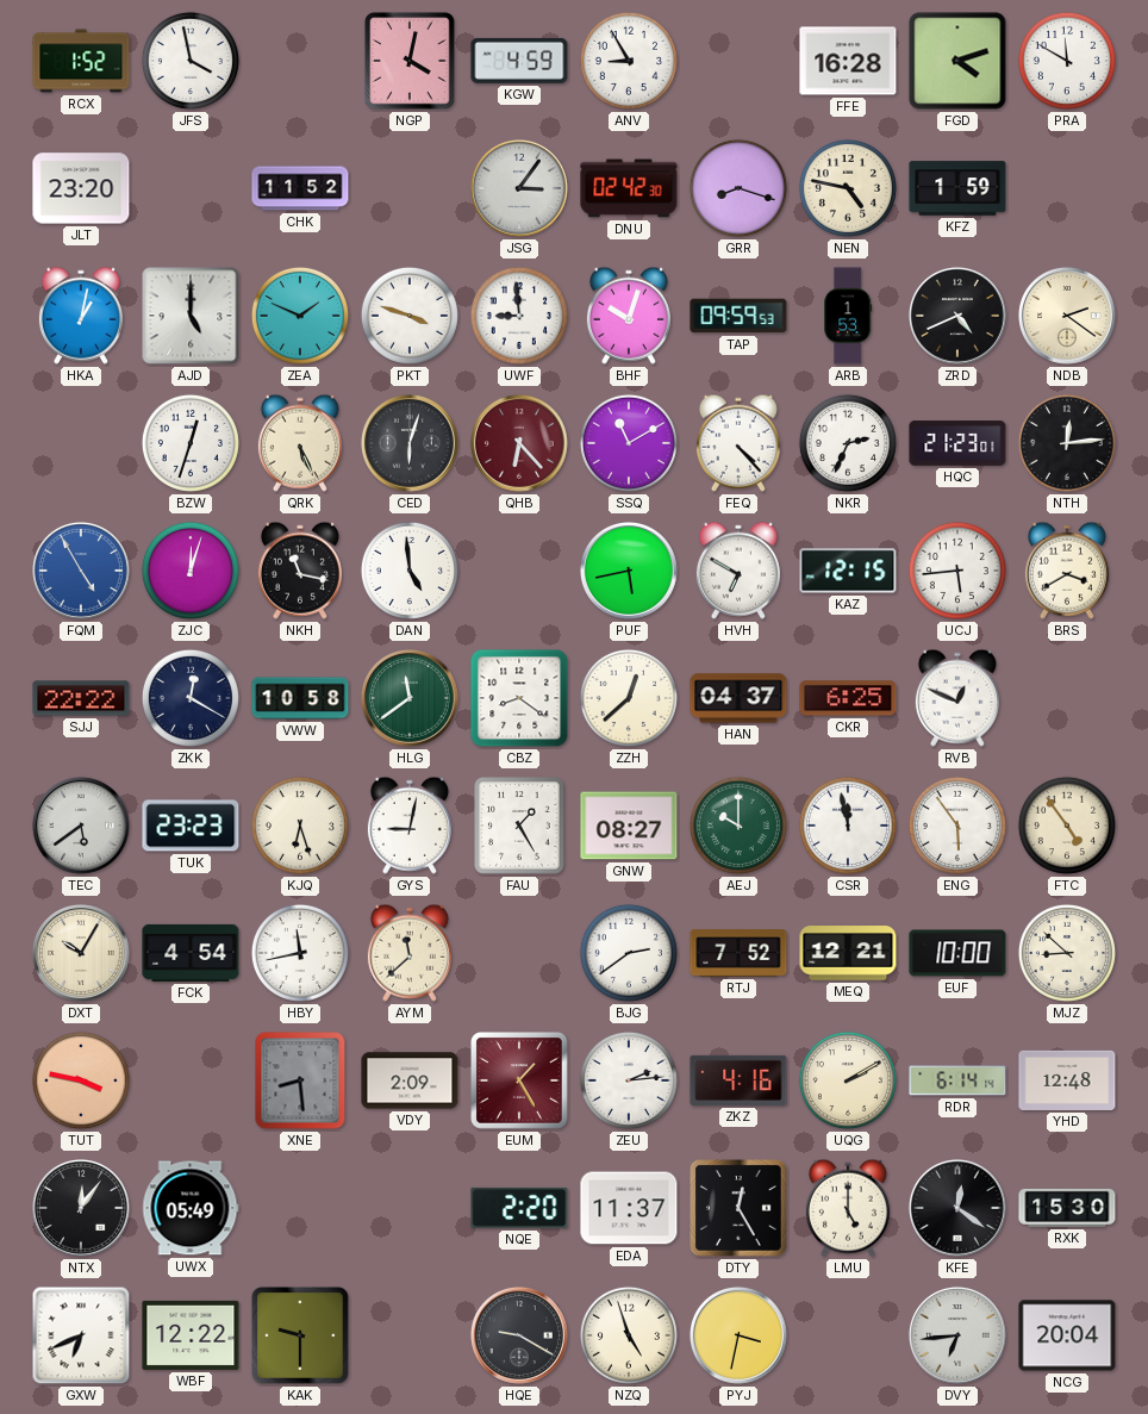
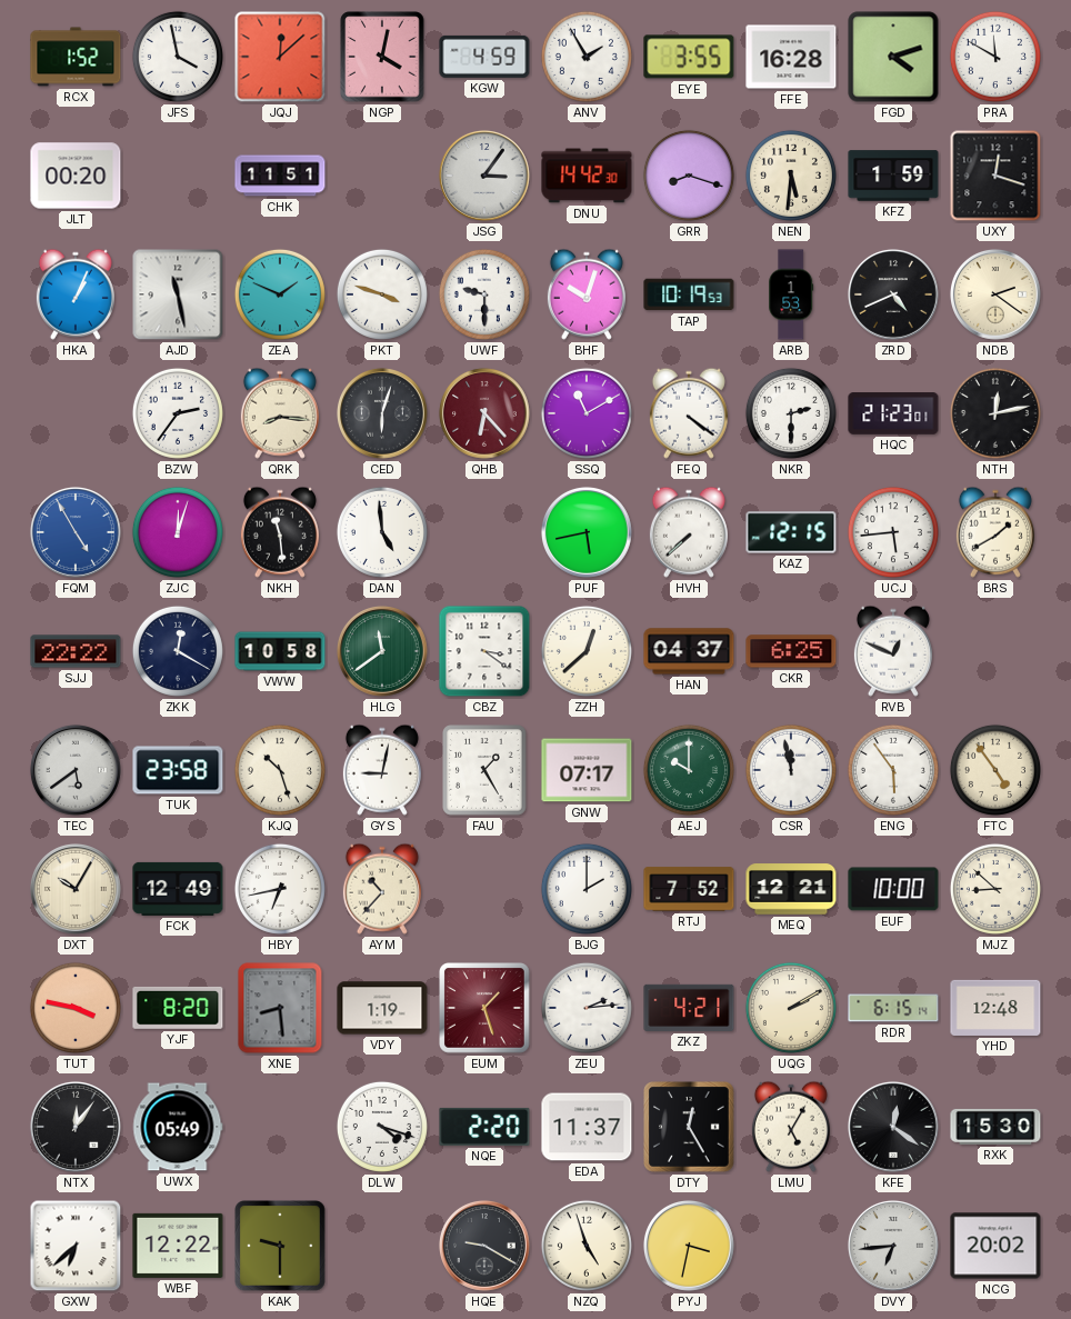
JQJ: none -> 12:08 (280, 57)
ANV: 8:55 -> 1:55 (587, 57)
EYE: none -> 3:55 (689, 57)
JLT: 23:20 -> 00:20 (76, 176)
CHK: 11:52 -> 11:51 (280, 176)
DNU: 02:42 -> 14:42 (587, 176)
NEN: 4:47 -> 5:31 (791, 176)
UXY: none -> 12:18 (995, 176)
HKA: 1:02 -> 1:04 (76, 294)
AJD: 5:00 -> 11:28 (178, 294)
UWF: 8:59 -> 9:30 (484, 294)
TAP: 09:59 -> 10:19 (689, 294)
BZW: 12:33 -> 2:36 (178, 413)
QRK: 5:26 -> 8:16 (280, 413)
FEQ: 4:23 -> 4:21 (689, 413)
NKR: 2:34 -> 2:30 (791, 413)
NTH: 12:14 -> 12:13 (995, 413)
NKH: 11:17 -> 11:29 (280, 532)
HVH: 6:50 -> 7:38 (689, 532)
BRS: 3:40 -> 1:40 (995, 532)
CBZ: 8:21 -> 3:21 (484, 651)
TUK: 23:23 -> 23:58 (178, 770)
KJQ: 6:27 -> 10:27 (280, 770)
GNW: 08:27 -> 07:17 (587, 770)
FCK: 4:54 -> 12:49 (178, 889)
HBY: 11:43 -> 6:43 (280, 889)
AYM: 11:38 -> 10:37 (382, 889)
BJG: 2:39 -> 2:00 (587, 889)
YJF: none -> 8:20 (178, 1008)
VDY: 2:09 -> 1:19 (382, 1008)
EUM: 1:25 -> 1:27 (486, 1009)
ZKZ: 4:16 -> 4:21 (689, 1008)
RDR: 6:14 -> 6:15 (893, 1008)
DLW: none -> 4:18 (382, 1127)
LMU: 5:00 -> 5:05 (791, 1127)
GXW: 6:41 -> 6:38 (76, 1246)
NCG: 20:04 -> 20:02 (995, 1246)
